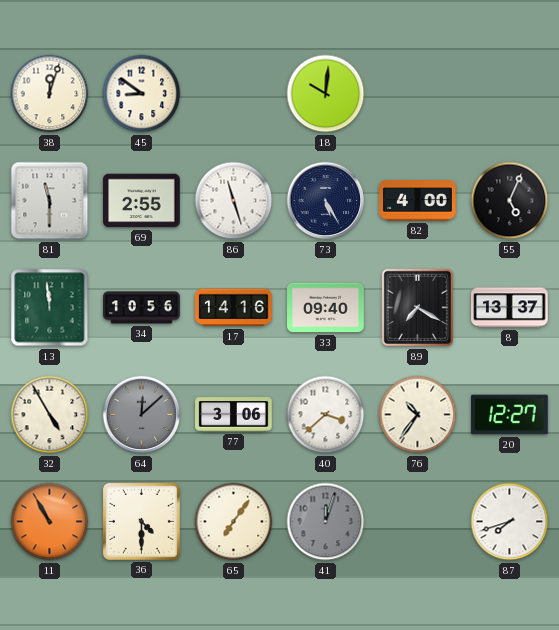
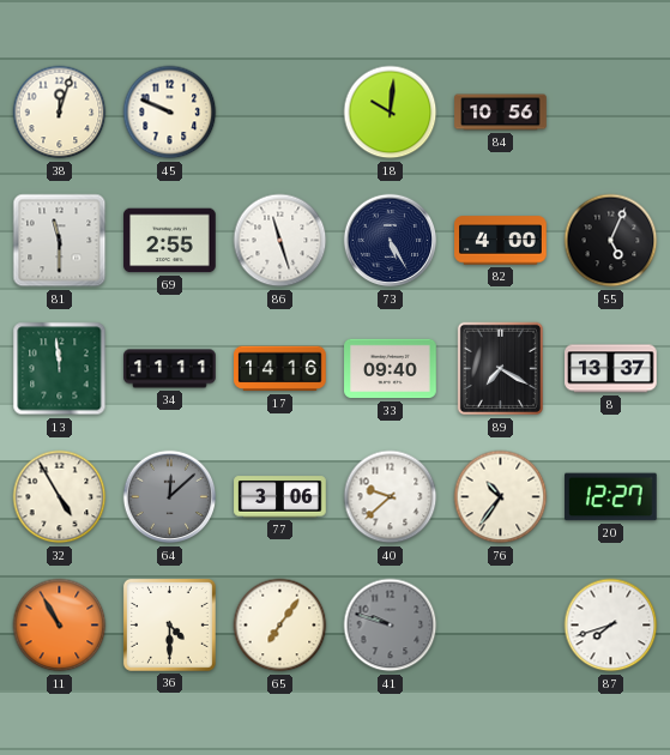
45: 8:51 -> 9:49 (170, 113)
84: none -> 10:56 (501, 113)
34: 10:56 -> 11:11 (170, 369)
40: 3:38 -> 9:38 (391, 497)
41: 12:03 -> 9:48 (391, 626)
